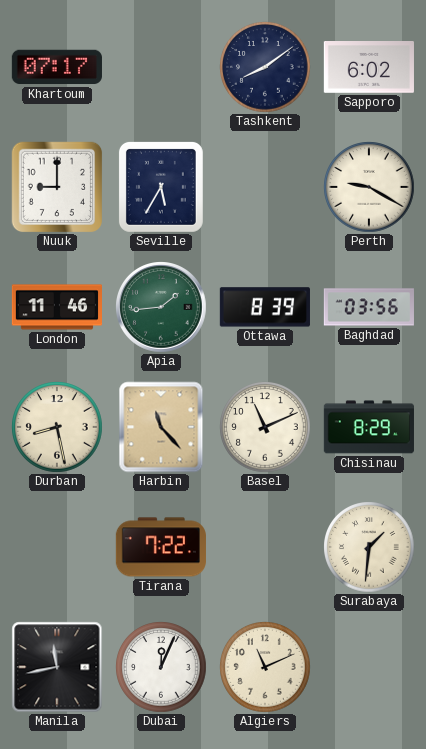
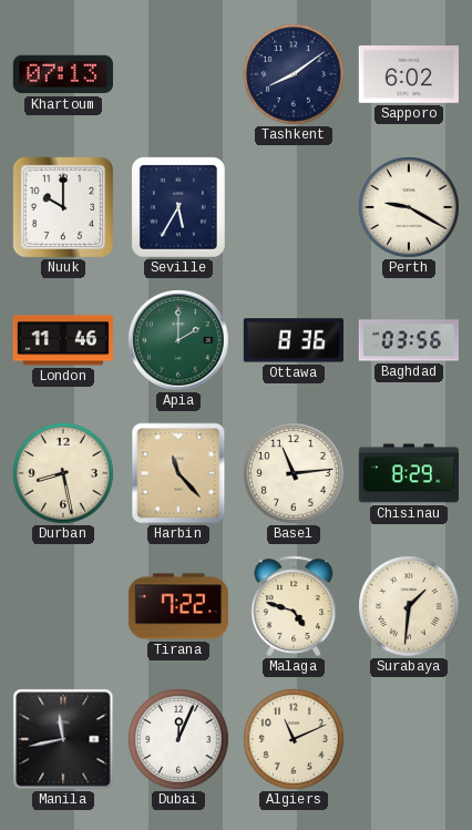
Khartoum: 07:17 -> 07:13 (63, 74)
Nuuk: 9:00 -> 10:00 (63, 207)
Apia: 1:44 -> 2:00 (179, 341)
Ottawa: 8:39 -> 8:36 (294, 340)
Basel: 11:11 -> 11:14 (294, 473)
Malaga: none -> 4:48 (294, 606)
